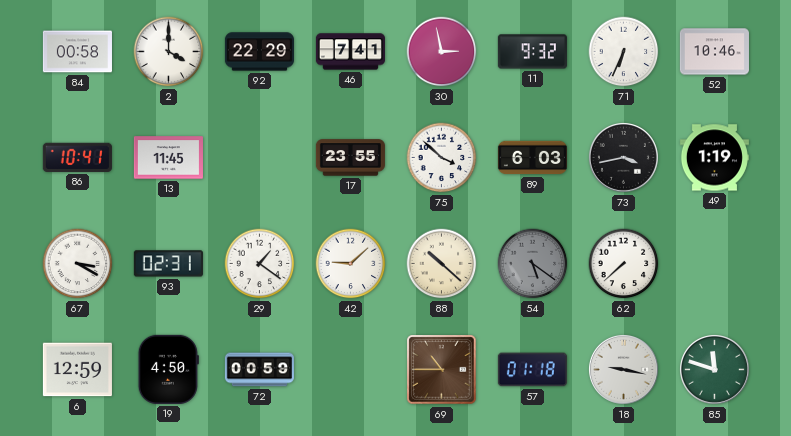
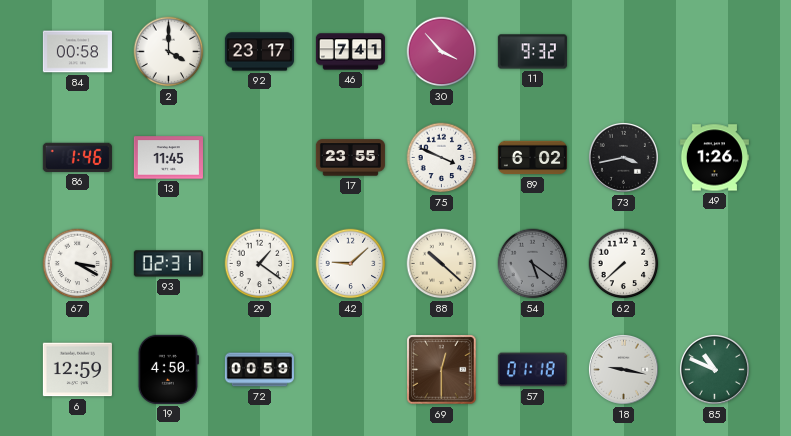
92: 22:29 -> 23:17 (259, 52)
30: 2:58 -> 3:53 (442, 52)
71: 6:34 -> none (624, 52)
52: 10:46 -> none (714, 52)
86: 10:41 -> 1:46 (77, 157)
75: 3:52 -> 3:49 (442, 158)
89: 6:03 -> 6:02 (532, 158)
49: 1:19 -> 1:26 (714, 158)
69: 10:45 -> 12:30 (442, 370)
85: 11:48 -> 10:49 (714, 369)
